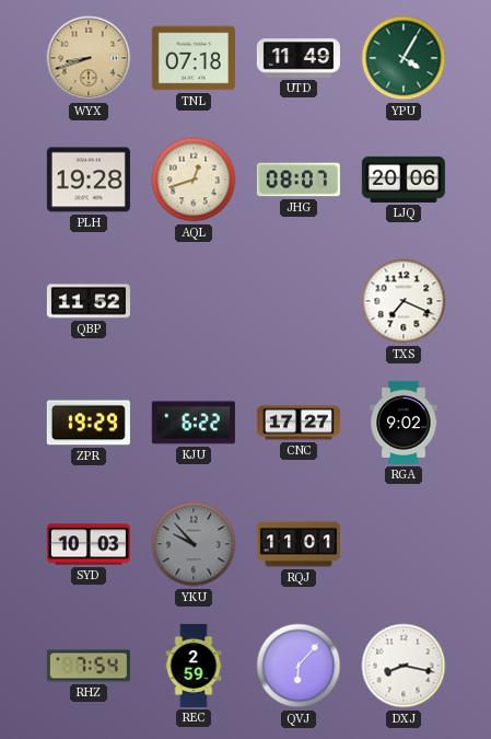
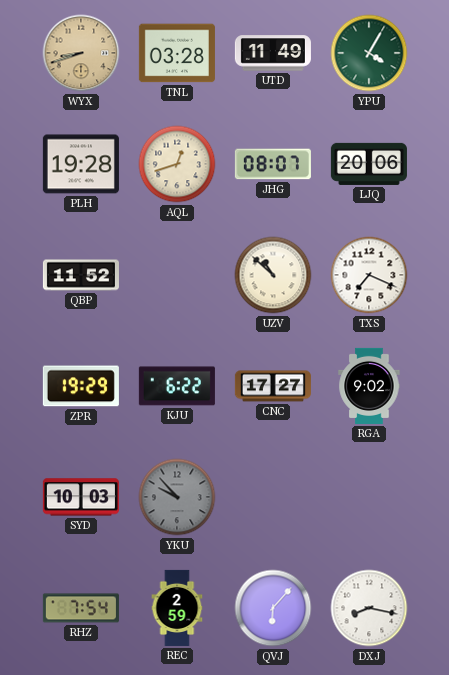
TNL: 07:18 -> 03:28 (177, 53)
UZV: none -> 10:52 (273, 275)
RQJ: 11:01 -> none (299, 544)
